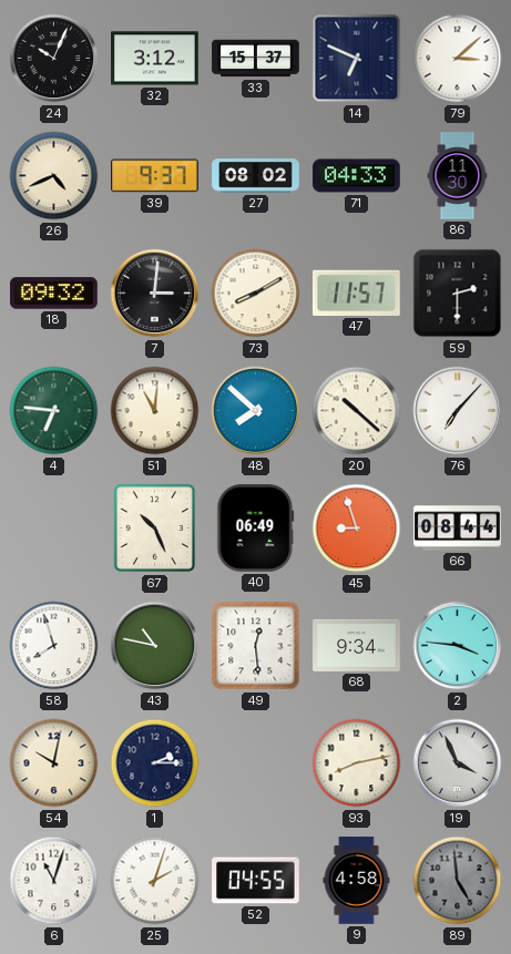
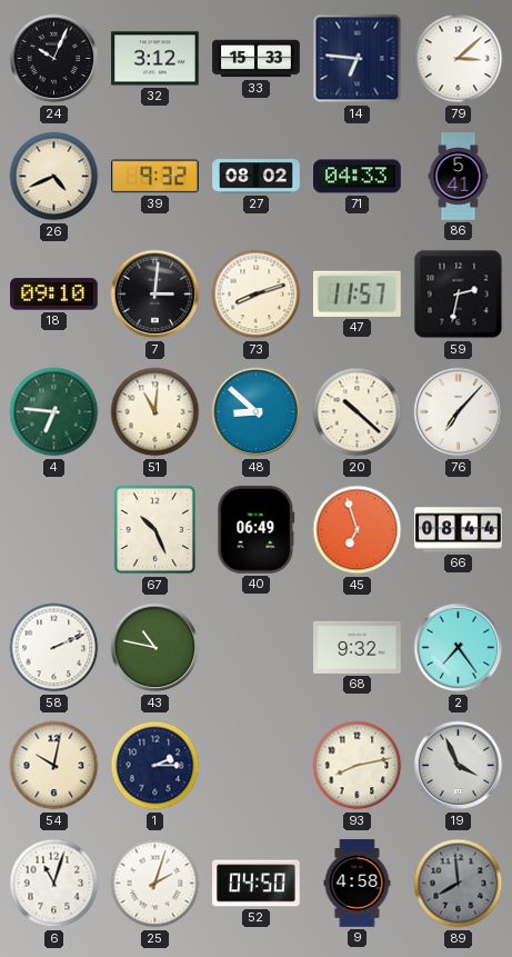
33: 15:37 -> 15:33 (257, 59)
14: 6:49 -> 6:46 (358, 59)
39: 9:37 -> 9:32 (155, 177)
86: 11:30 -> 5:41 (459, 177)
18: 09:32 -> 09:10 (54, 295)
73: 8:10 -> 8:12 (257, 295)
59: 2:30 -> 2:32 (459, 295)
48: 7:52 -> 8:52 (257, 412)
45: 8:57 -> 6:57 (358, 530)
58: 7:57 -> 2:11 (54, 648)
49: 12:29 -> none (256, 646)
68: 9:34 -> 9:32 (358, 647)
2: 3:46 -> 7:24 (459, 648)
52: 04:55 -> 04:50 (257, 884)
89: 4:59 -> 7:59 (459, 884)
